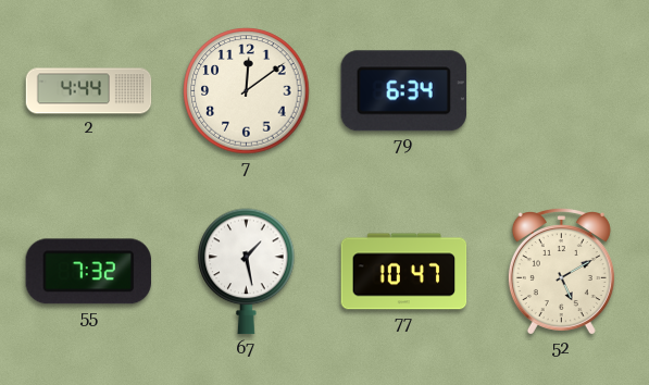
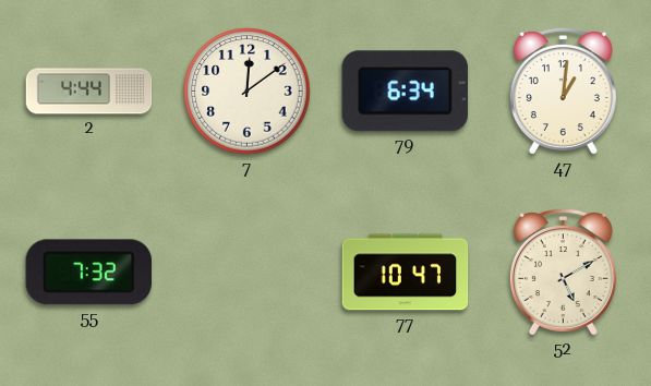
47: none -> 1:01 (563, 92)
67: 1:28 -> none (247, 272)
